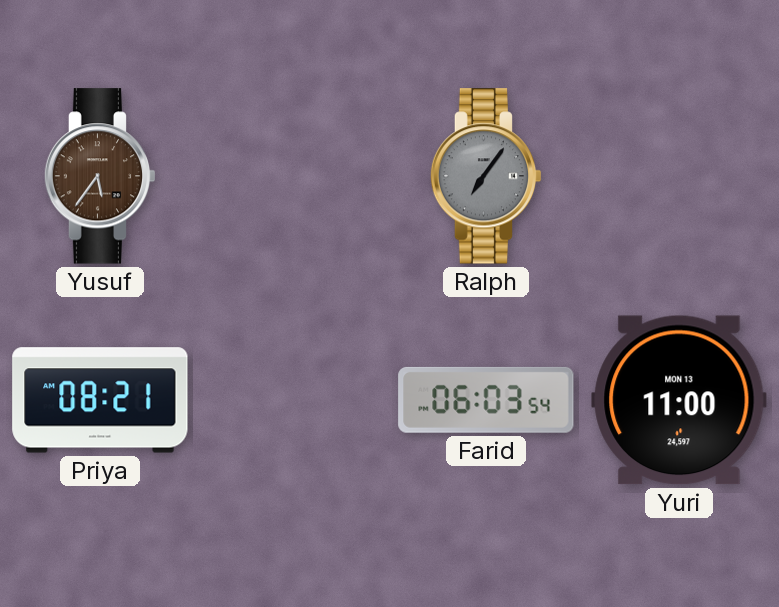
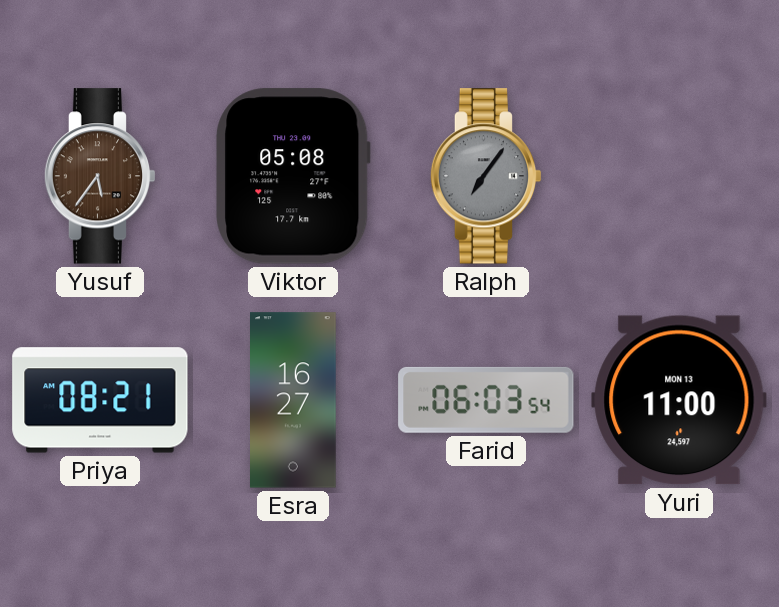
Viktor: none -> 05:08 (294, 176)
Esra: none -> 16:27 (294, 400)
